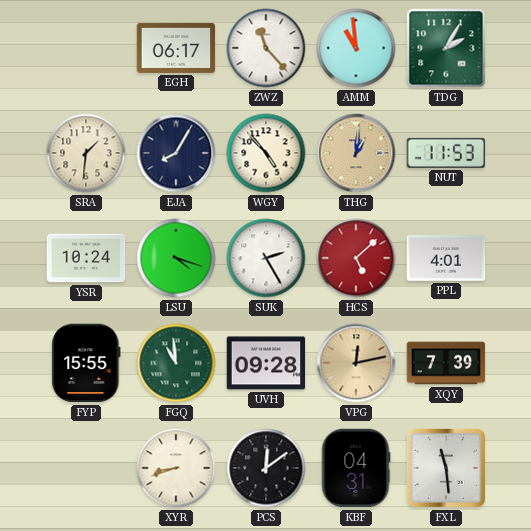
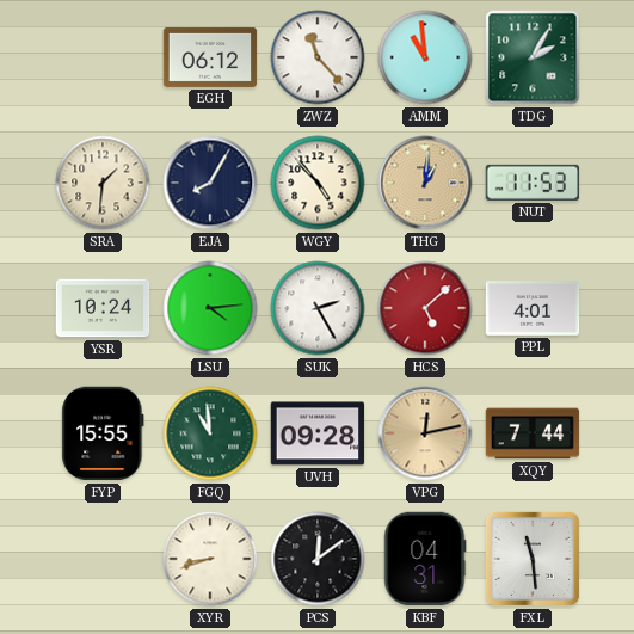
EGH: 06:17 -> 06:12 (210, 57)
LSU: 4:18 -> 4:14 (210, 308)
XQY: 7:39 -> 7:44 (533, 433)
